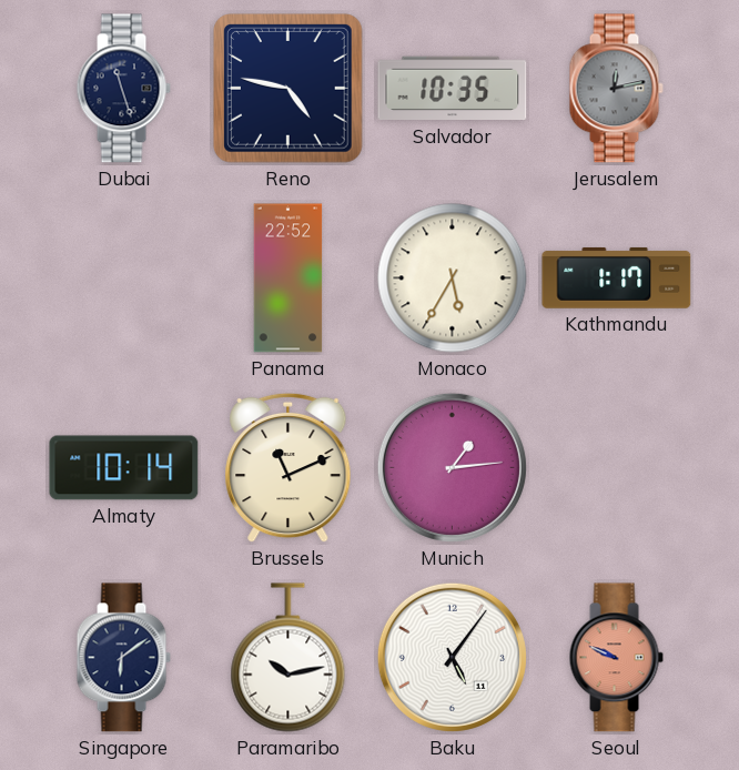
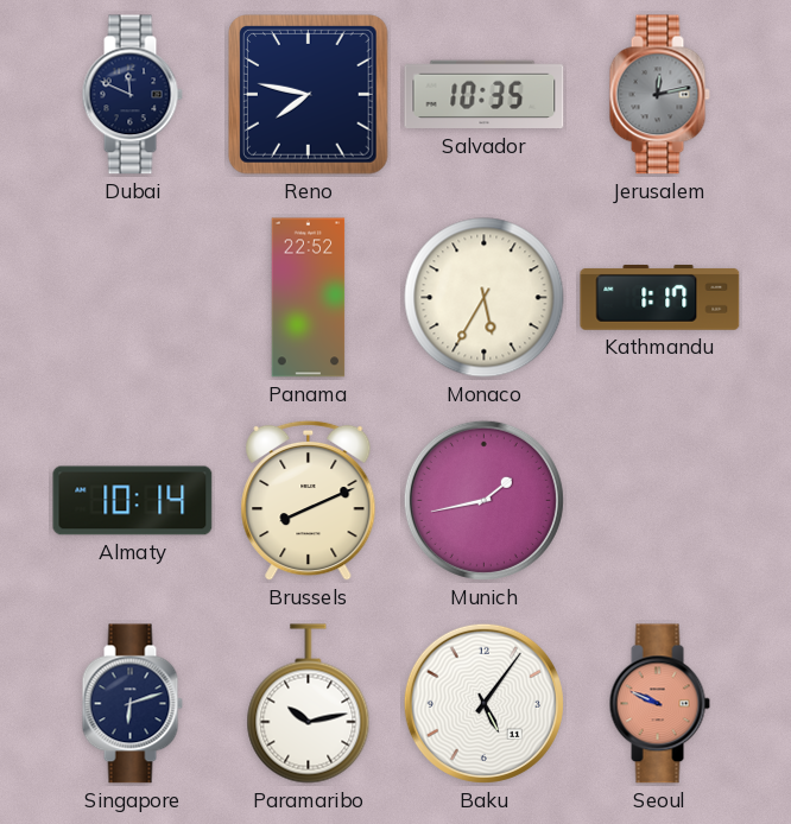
Dubai: 11:27 -> 11:49 (132, 95)
Reno: 4:47 -> 7:47 (309, 95)
Brussels: 11:11 -> 8:11 (309, 501)
Munich: 1:14 -> 1:43 (483, 500)
Singapore: 6:09 -> 6:12 (132, 704)
